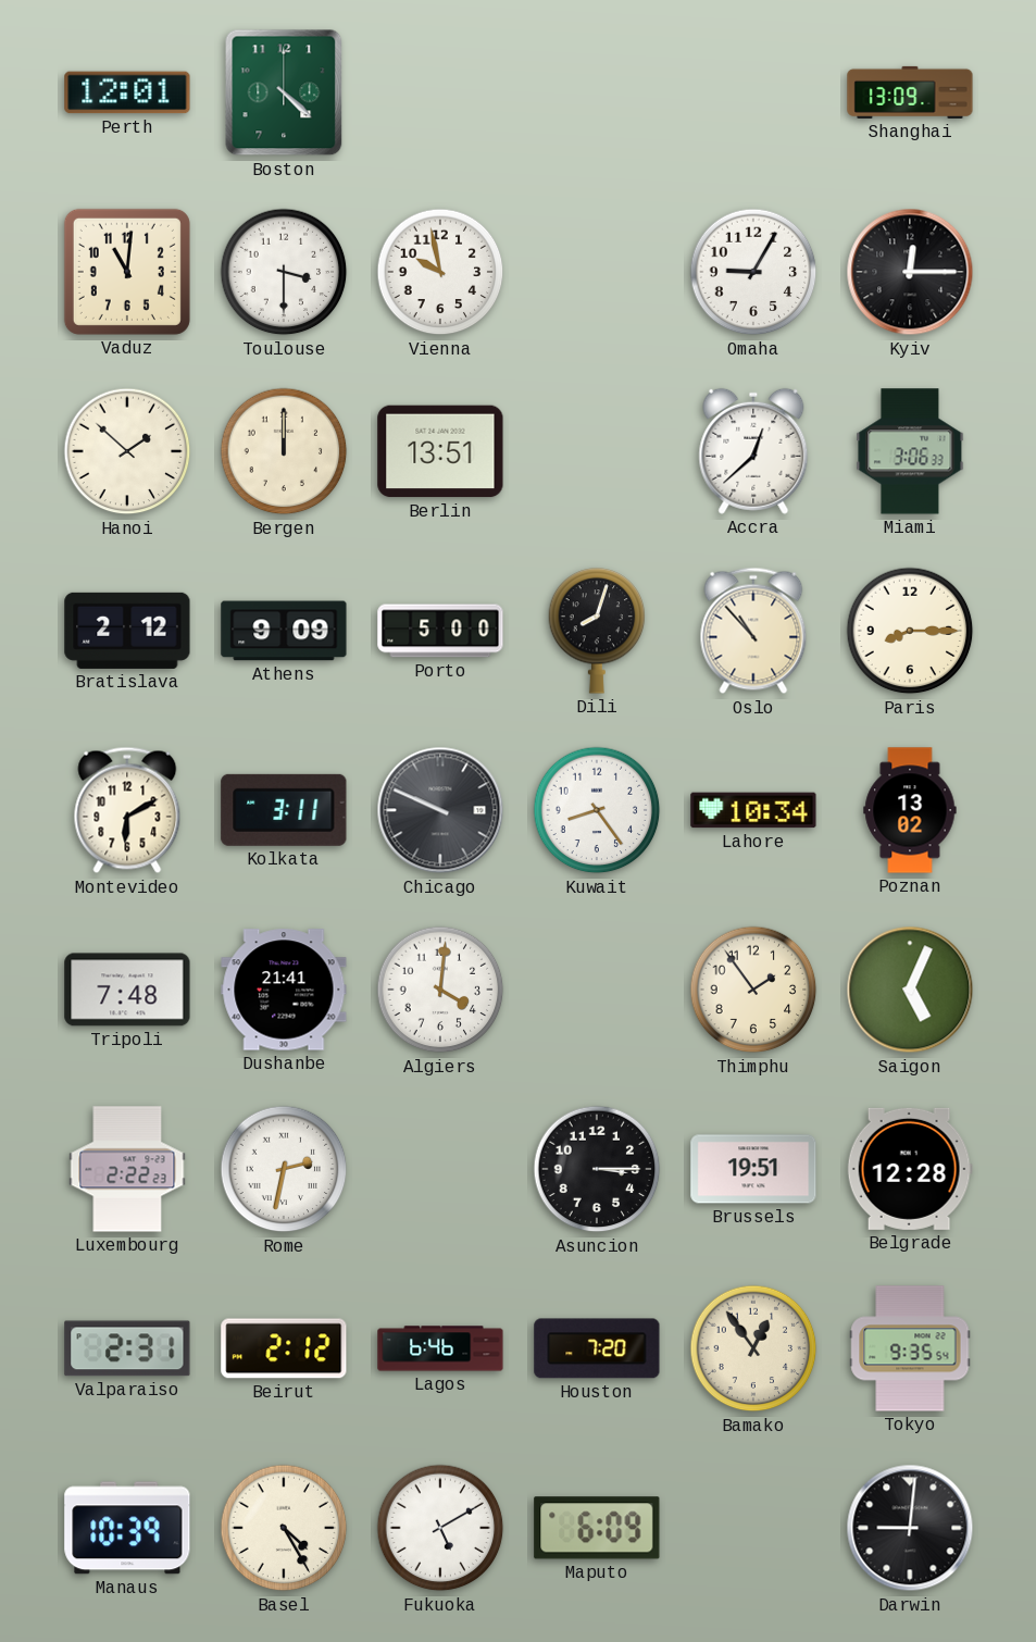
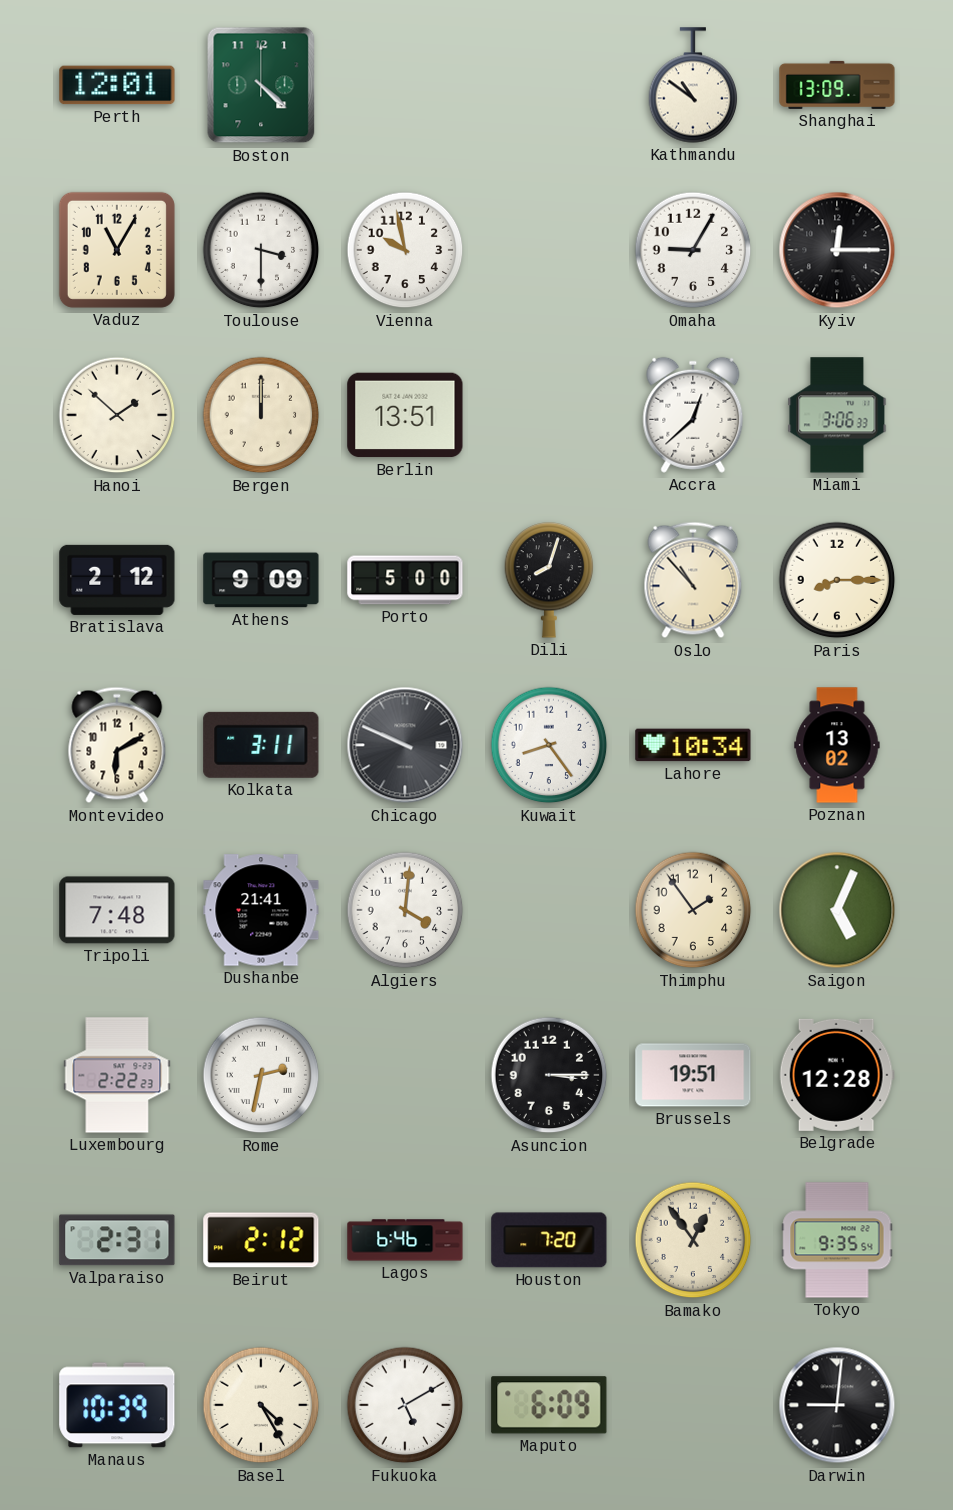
Kathmandu: none -> 10:51 (693, 85)
Vaduz: 11:01 -> 11:05 (117, 250)
